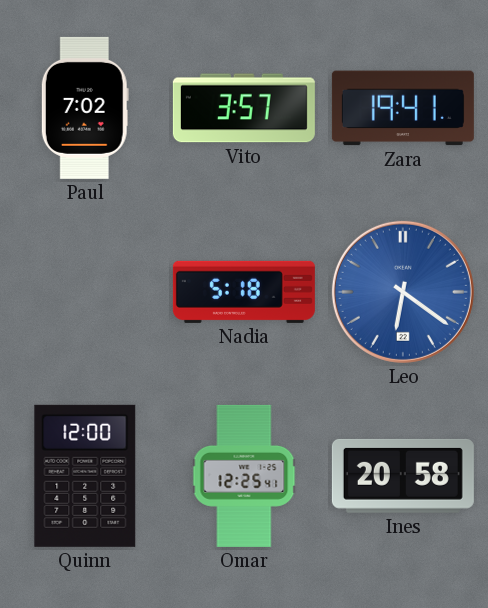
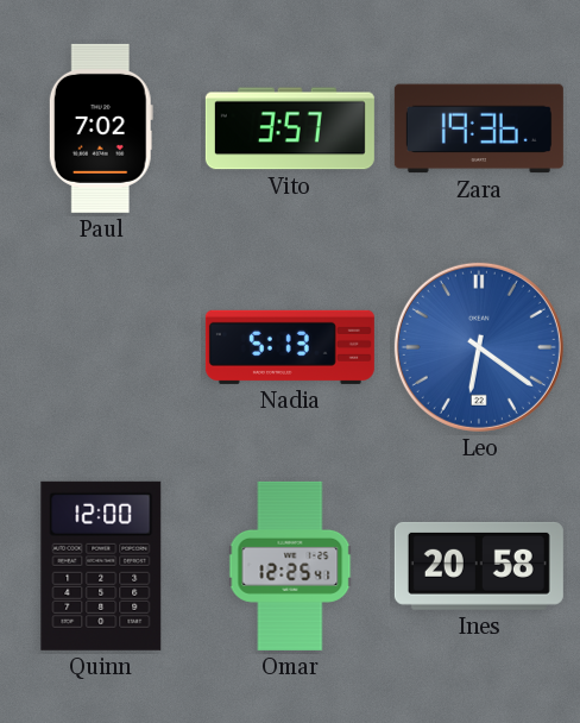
Zara: 19:41 -> 19:36 (479, 128)
Nadia: 5:18 -> 5:13 (290, 347)
